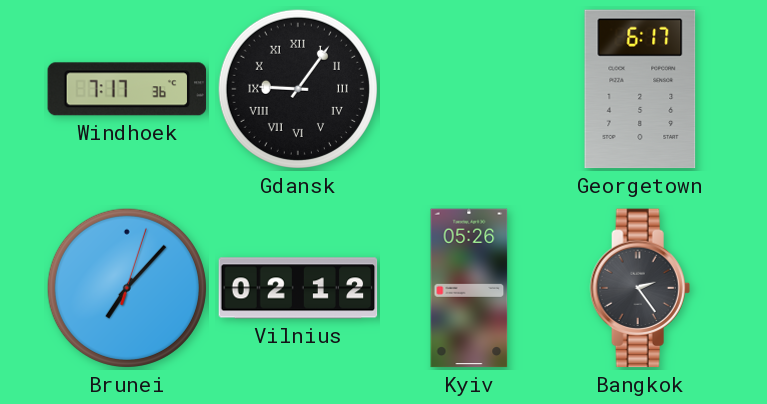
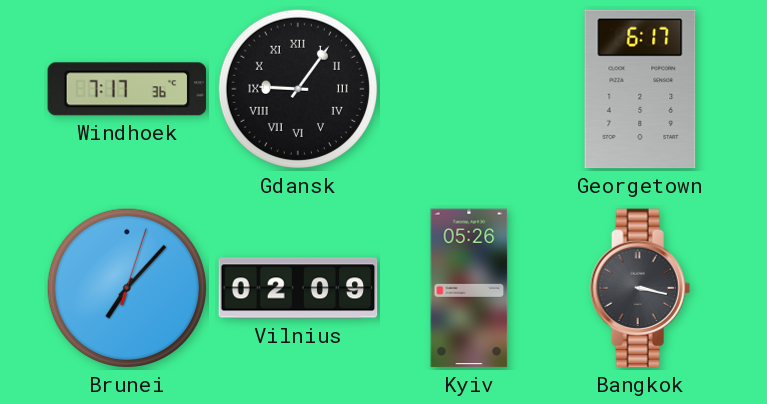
Vilnius: 02:12 -> 02:09 (298, 288)
Bangkok: 2:24 -> 3:17 (640, 288)
